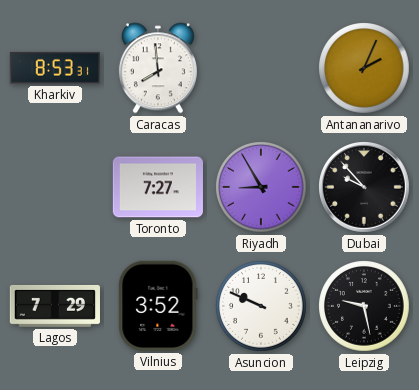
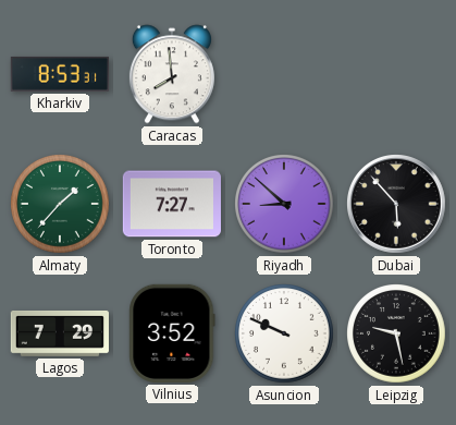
Antananarivo: 2:04 -> none (364, 68)
Almaty: none -> 1:37 (60, 204)
Riyadh: 8:55 -> 8:52 (284, 204)
Dubai: 9:53 -> 5:53 (397, 205)
